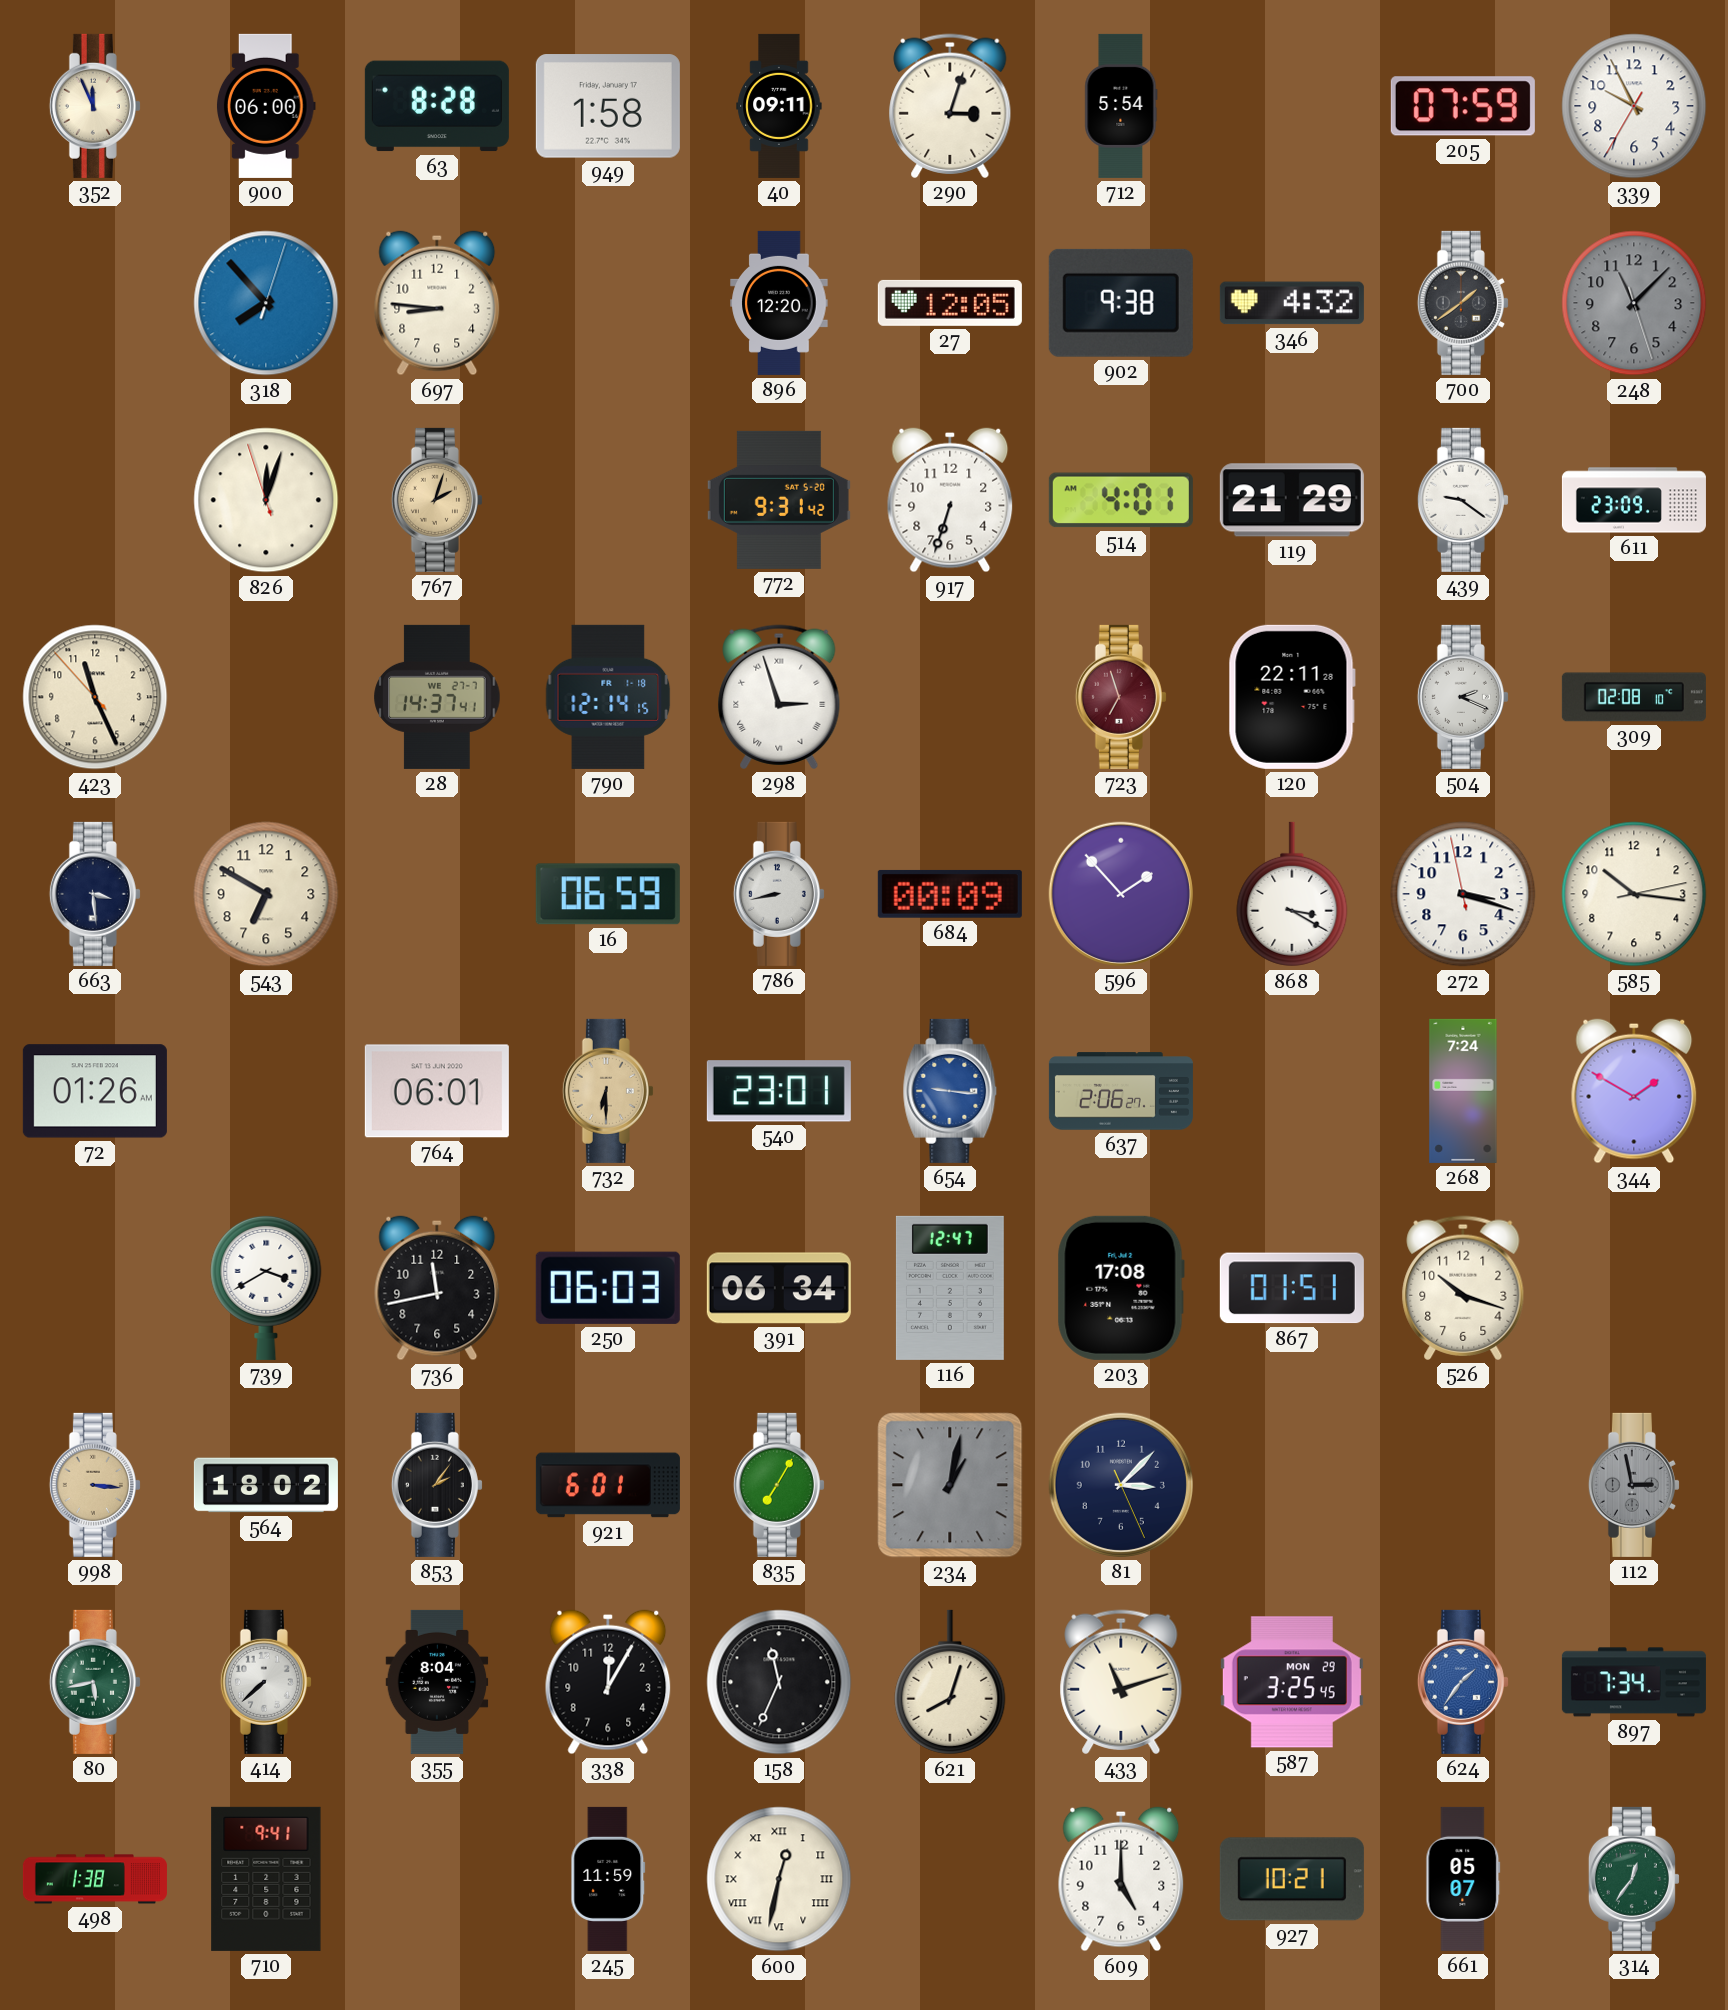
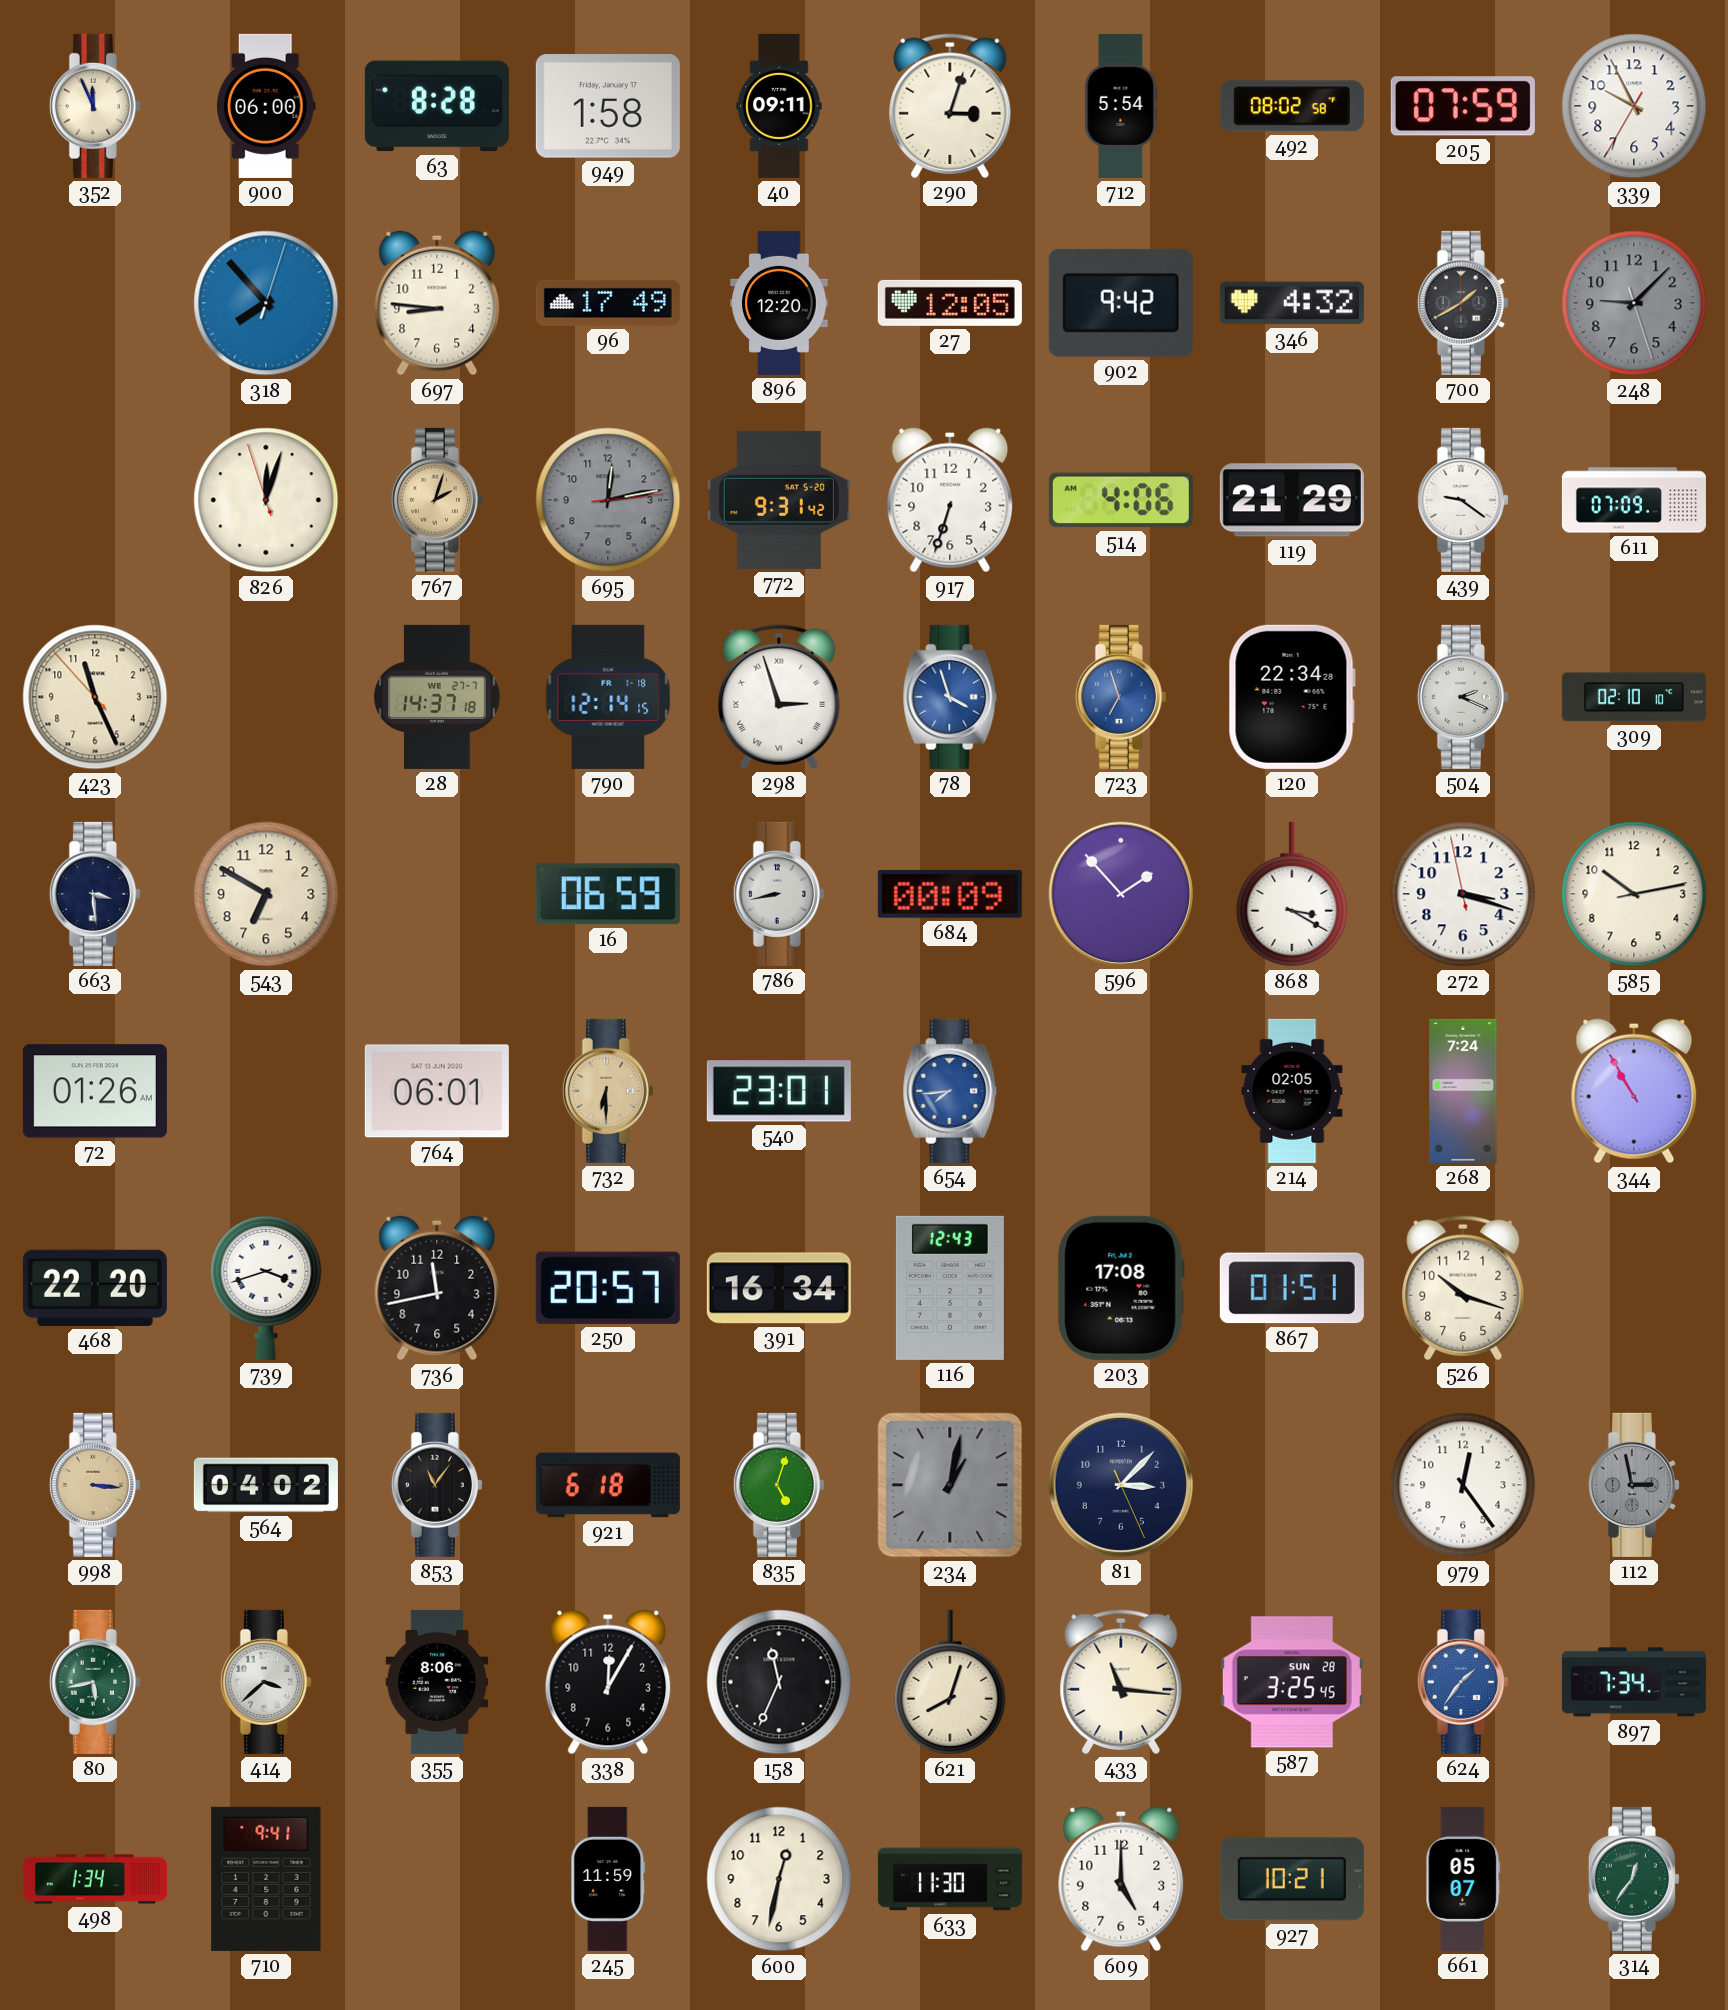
492: none -> 08:02 (1292, 106)
96: none -> 17:49 (608, 303)
902: 9:38 -> 9:42 (1121, 303)
700: 1:39 -> 1:40 (1463, 303)
248: 11:07 -> 9:07 (1634, 303)
695: none -> 12:13 (608, 500)
514: 4:01 -> 4:06 (1121, 500)
611: 23:09 -> 07:09 (1634, 500)
28: 14:37:41 -> 14:37:18 (437, 697)
78: none -> 3:57 (950, 697)
723 dial: burgundy -> blue (1121, 697)
120: 22:11 -> 22:34 (1292, 697)
309: 02:08 -> 02:10 (1634, 697)
585: 10:16 -> 10:13 (1634, 894)
654: 9:16 -> 7:44 (950, 1091)
637: 2:06 -> none (1121, 1091)
214: none -> 02:05 (1292, 1091)
344: 1:50 -> 10:55 (1634, 1091)
468: none -> 22:20 (95, 1288)
739: 3:40 -> 3:42 (266, 1287)
250: 06:03 -> 20:57 (608, 1288)
391: 06:34 -> 16:34 (779, 1288)
116: 12:47 -> 12:43 (950, 1288)
564: 18:02 -> 04:02 (266, 1485)
853: 2:06 -> 11:06 (437, 1485)
921: 6:01 -> 6:18 (608, 1485)
835: 7:05 -> 5:03 (779, 1485)
979: none -> 12:24 (1463, 1485)
414: 7:38 -> 3:38 (266, 1682)
355: 8:04 -> 8:06 (437, 1682)
433: 11:12 -> 11:16 (1121, 1682)
587 date: MON 29 -> SUN 28 (1292, 1682)
498: 1:38 -> 1:34 (95, 1879)
600 numerals: Roman -> Arabic (779, 1879)
633: none -> 11:30 (950, 1879)
